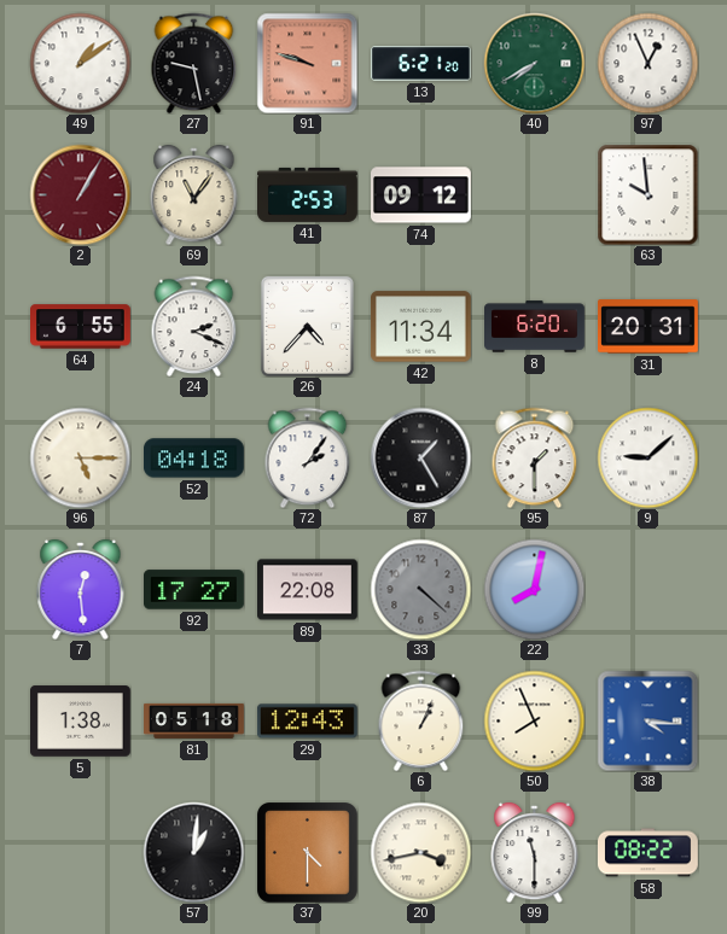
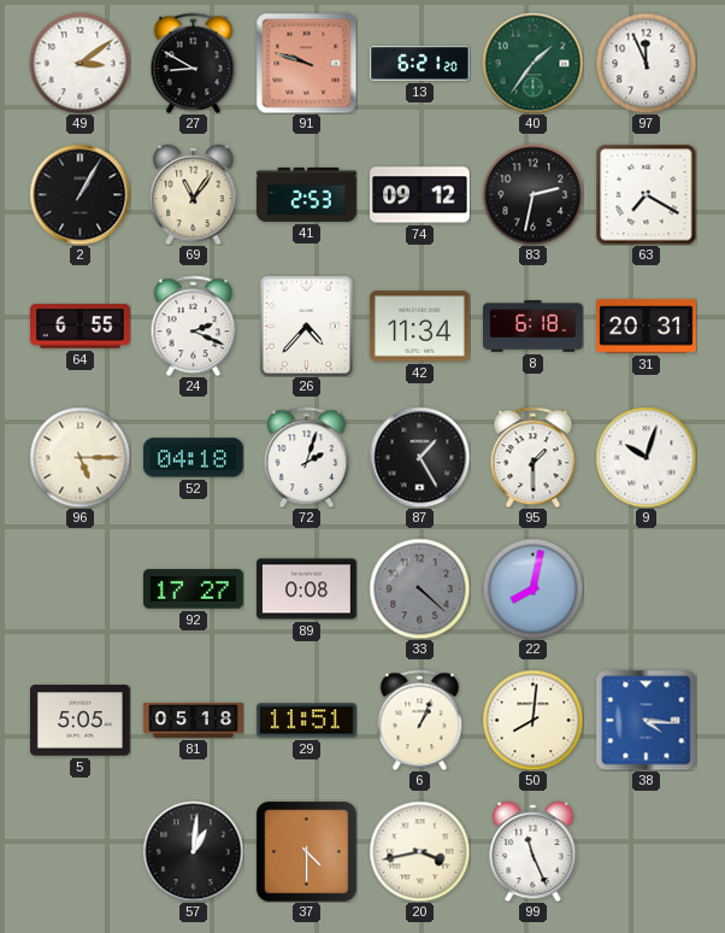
49: 1:09 -> 3:09 (79, 63)
27: 9:28 -> 8:50 (194, 63)
40: 7:40 -> 1:36 (532, 63)
97: 12:56 -> 11:56 (646, 63)
2 dial: burgundy -> black (79, 194)
83: none -> 2:32 (532, 194)
63: 9:59 -> 7:20 (646, 194)
8: 6:20 -> 6:18 (534, 327)
72: 2:06 -> 2:03 (307, 457)
9: 9:08 -> 10:03 (646, 457)
7: 12:29 -> none (81, 589)
89: 22:08 -> 0:08 (307, 589)
5: 1:38 -> 5:05 (81, 721)
29: 12:43 -> 11:51 (306, 721)
50: 7:56 -> 8:01 (532, 720)
99: 11:30 -> 11:26 (534, 851)
58: 08:22 -> none (647, 853)
